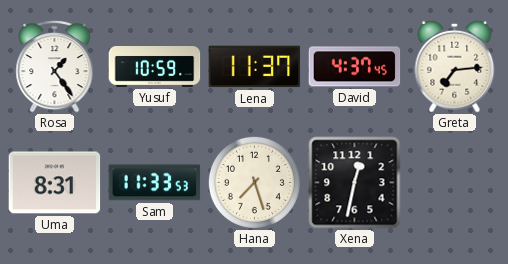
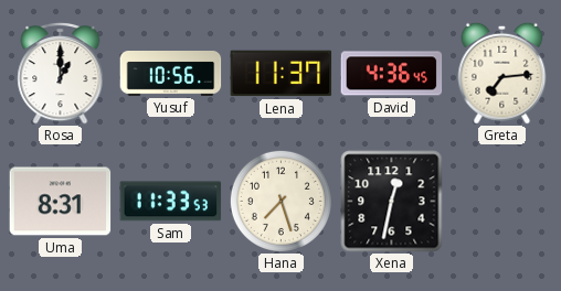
Rosa: 1:24 -> 1:00 (61, 73)
Yusuf: 10:59 -> 10:56 (171, 74)
David: 4:37 -> 4:36 (392, 74)
